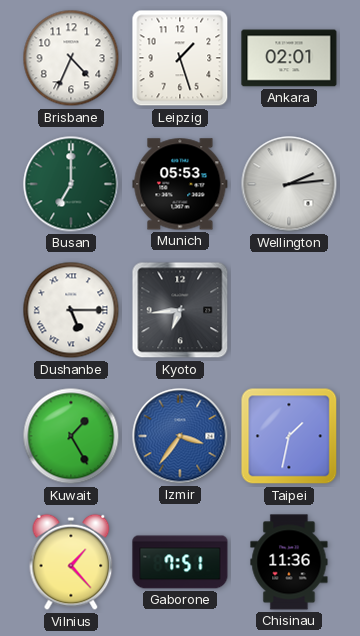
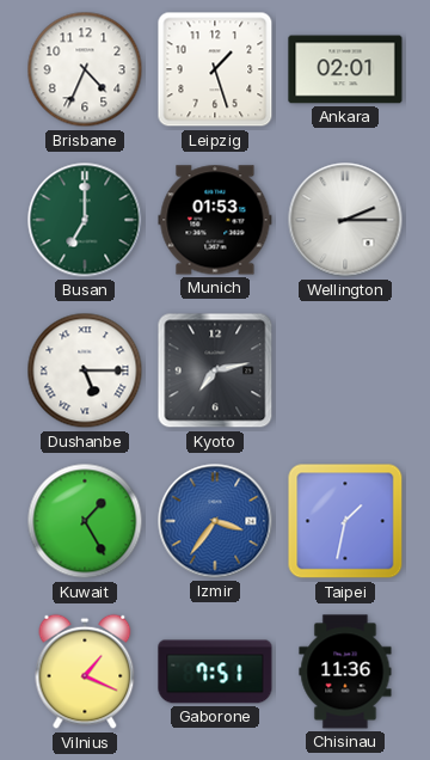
Munich: 05:53 -> 01:53 (215, 220)
Wellington: 2:14 -> 2:15 (345, 220)
Kyoto: 6:44 -> 7:13 (215, 370)
Vilnius: 1:23 -> 1:19 (85, 672)
